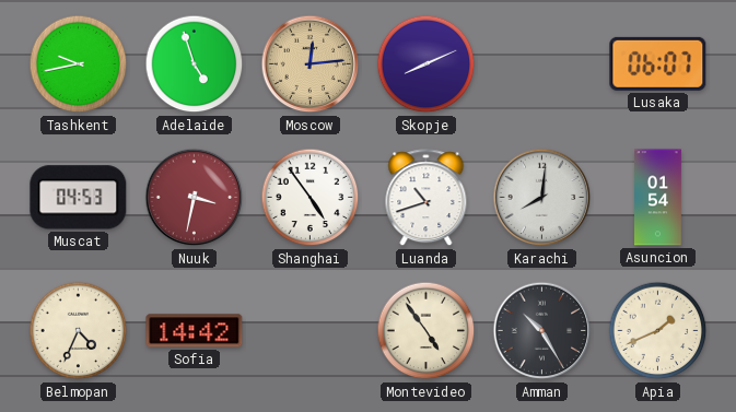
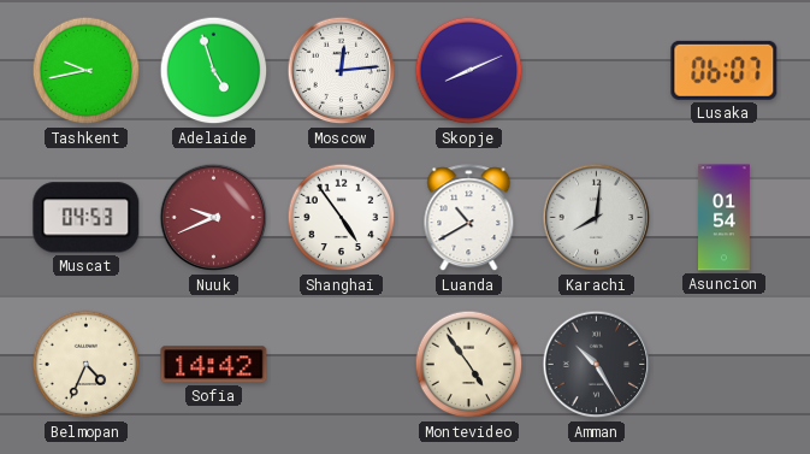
Moscow dial: champagne -> white (342, 71)
Nuuk: 3:32 -> 9:41 (214, 218)
Luanda: 10:42 -> 10:40 (469, 218)
Apia: 1:41 -> none (658, 331)
